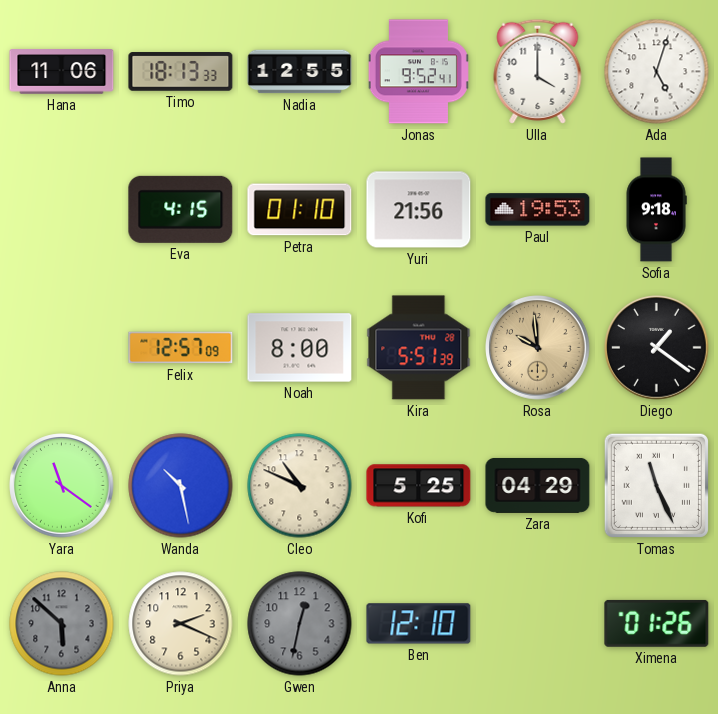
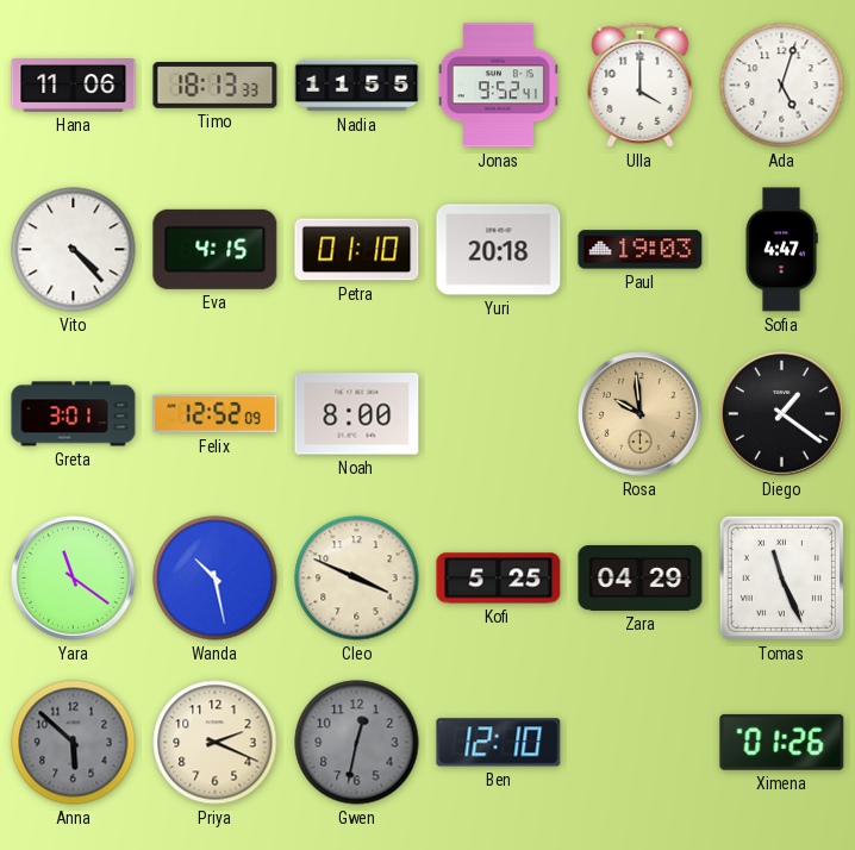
Nadia: 12:55 -> 11:55 (357, 86)
Vito: none -> 4:23 (74, 250)
Yuri: 21:56 -> 20:18 (499, 250)
Paul: 19:53 -> 19:03 (641, 250)
Sofia: 9:18 -> 4:47 (781, 250)
Greta: none -> 3:01 (74, 414)
Felix: 12:57 -> 12:52 (216, 414)
Kira: 5:51 -> none (419, 348)
Cleo: 10:49 -> 3:49 (357, 579)
